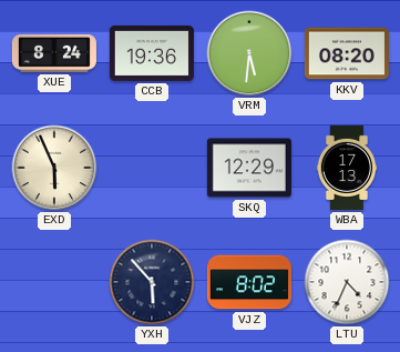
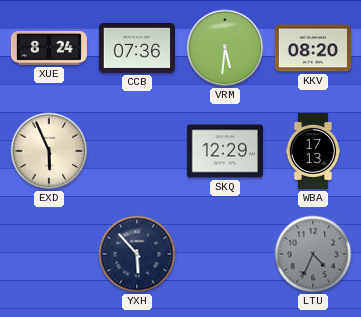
CCB: 19:36 -> 07:36 (137, 48)
VJZ: 8:02 -> none (249, 282)
LTU dial: white -> grey (313, 254)
